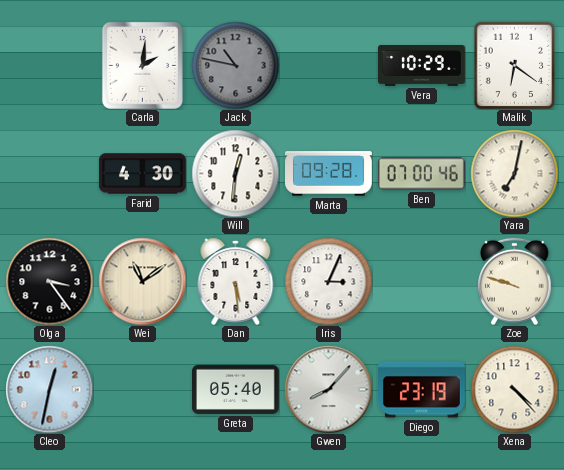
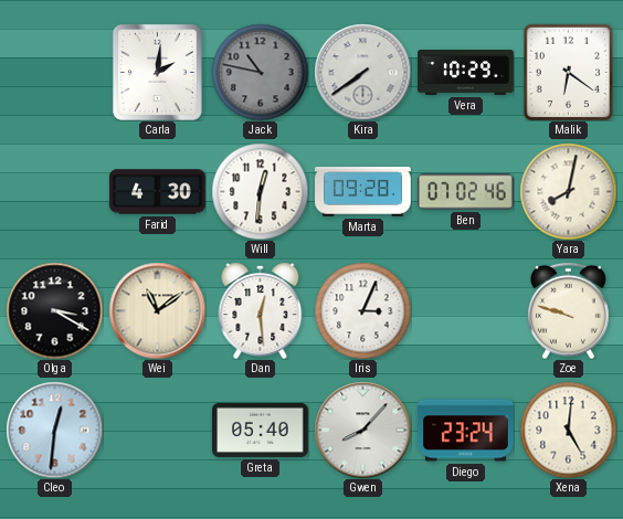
Kira: none -> 7:39 (362, 72)
Ben: 07:00 -> 07:02 (466, 192)
Yara: 7:02 -> 8:02 (568, 191)
Olga: 3:24 -> 3:20 (54, 310)
Dan: 5:29 -> 12:29 (261, 310)
Cleo: 12:32 -> 12:31 (54, 430)
Diego: 23:19 -> 23:24 (466, 431)
Xena: 4:23 -> 5:01 (568, 430)
